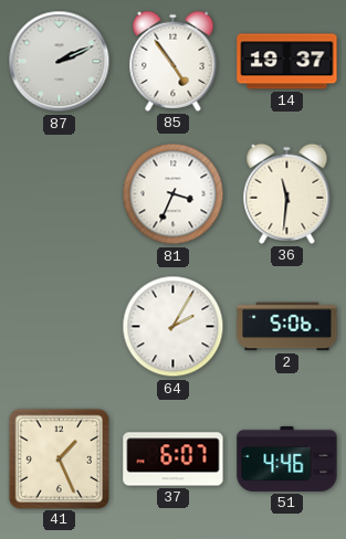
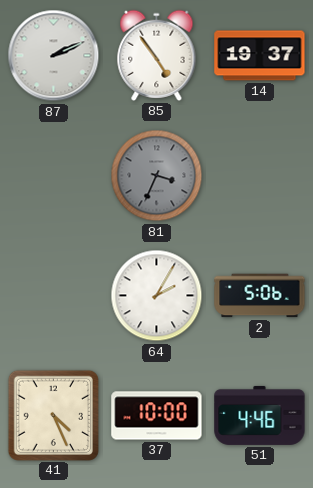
81 dial: white -> grey (157, 176)
36: 11:31 -> none (287, 193)
41: 1:26 -> 4:26 (53, 415)
37: 6:07 -> 10:00 (157, 416)
